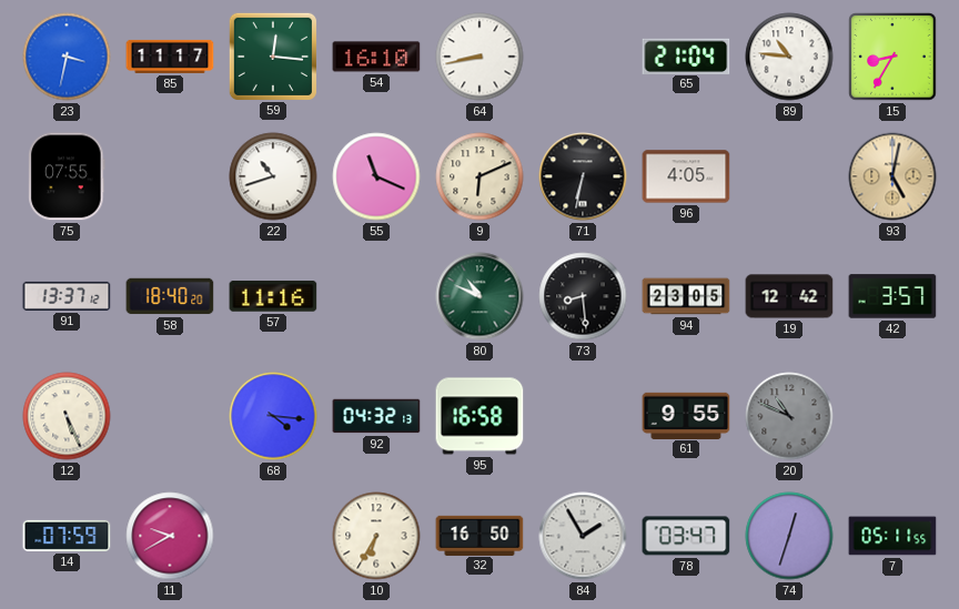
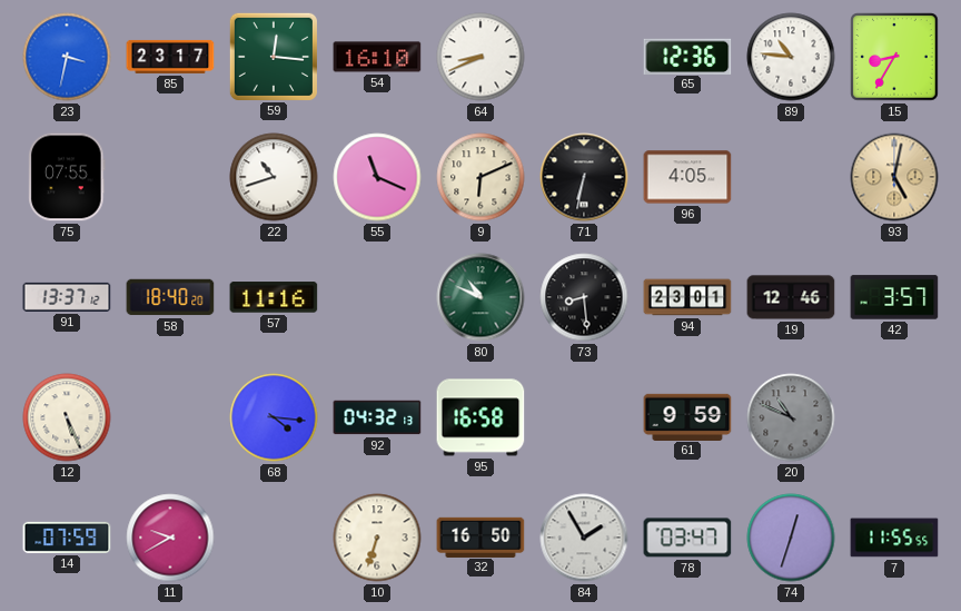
85: 11:17 -> 23:17 (170, 57)
64: 8:43 -> 8:41 (481, 57)
65: 21:04 -> 12:36 (687, 56)
94: 23:05 -> 23:01 (687, 297)
19: 12:42 -> 12:46 (791, 297)
61: 9:55 -> 9:59 (687, 416)
10: 6:35 -> 6:33 (377, 538)
7: 05:11 -> 11:55 (894, 538)
